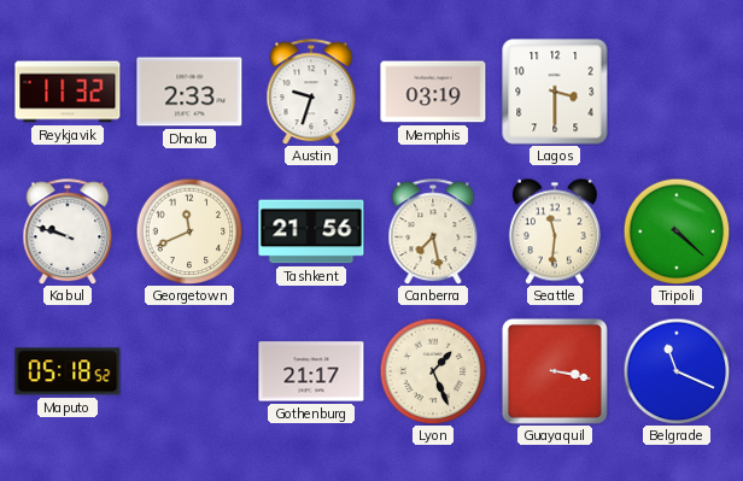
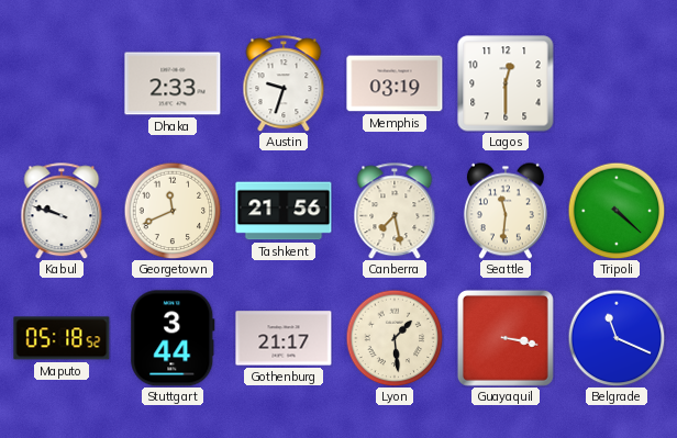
Reykjavik: 11:32 -> none (68, 92)
Lagos: 3:30 -> 12:30 (506, 83)
Stuttgart: none -> 3:44 (173, 338)
Lyon: 1:26 -> 1:29 (395, 338)
